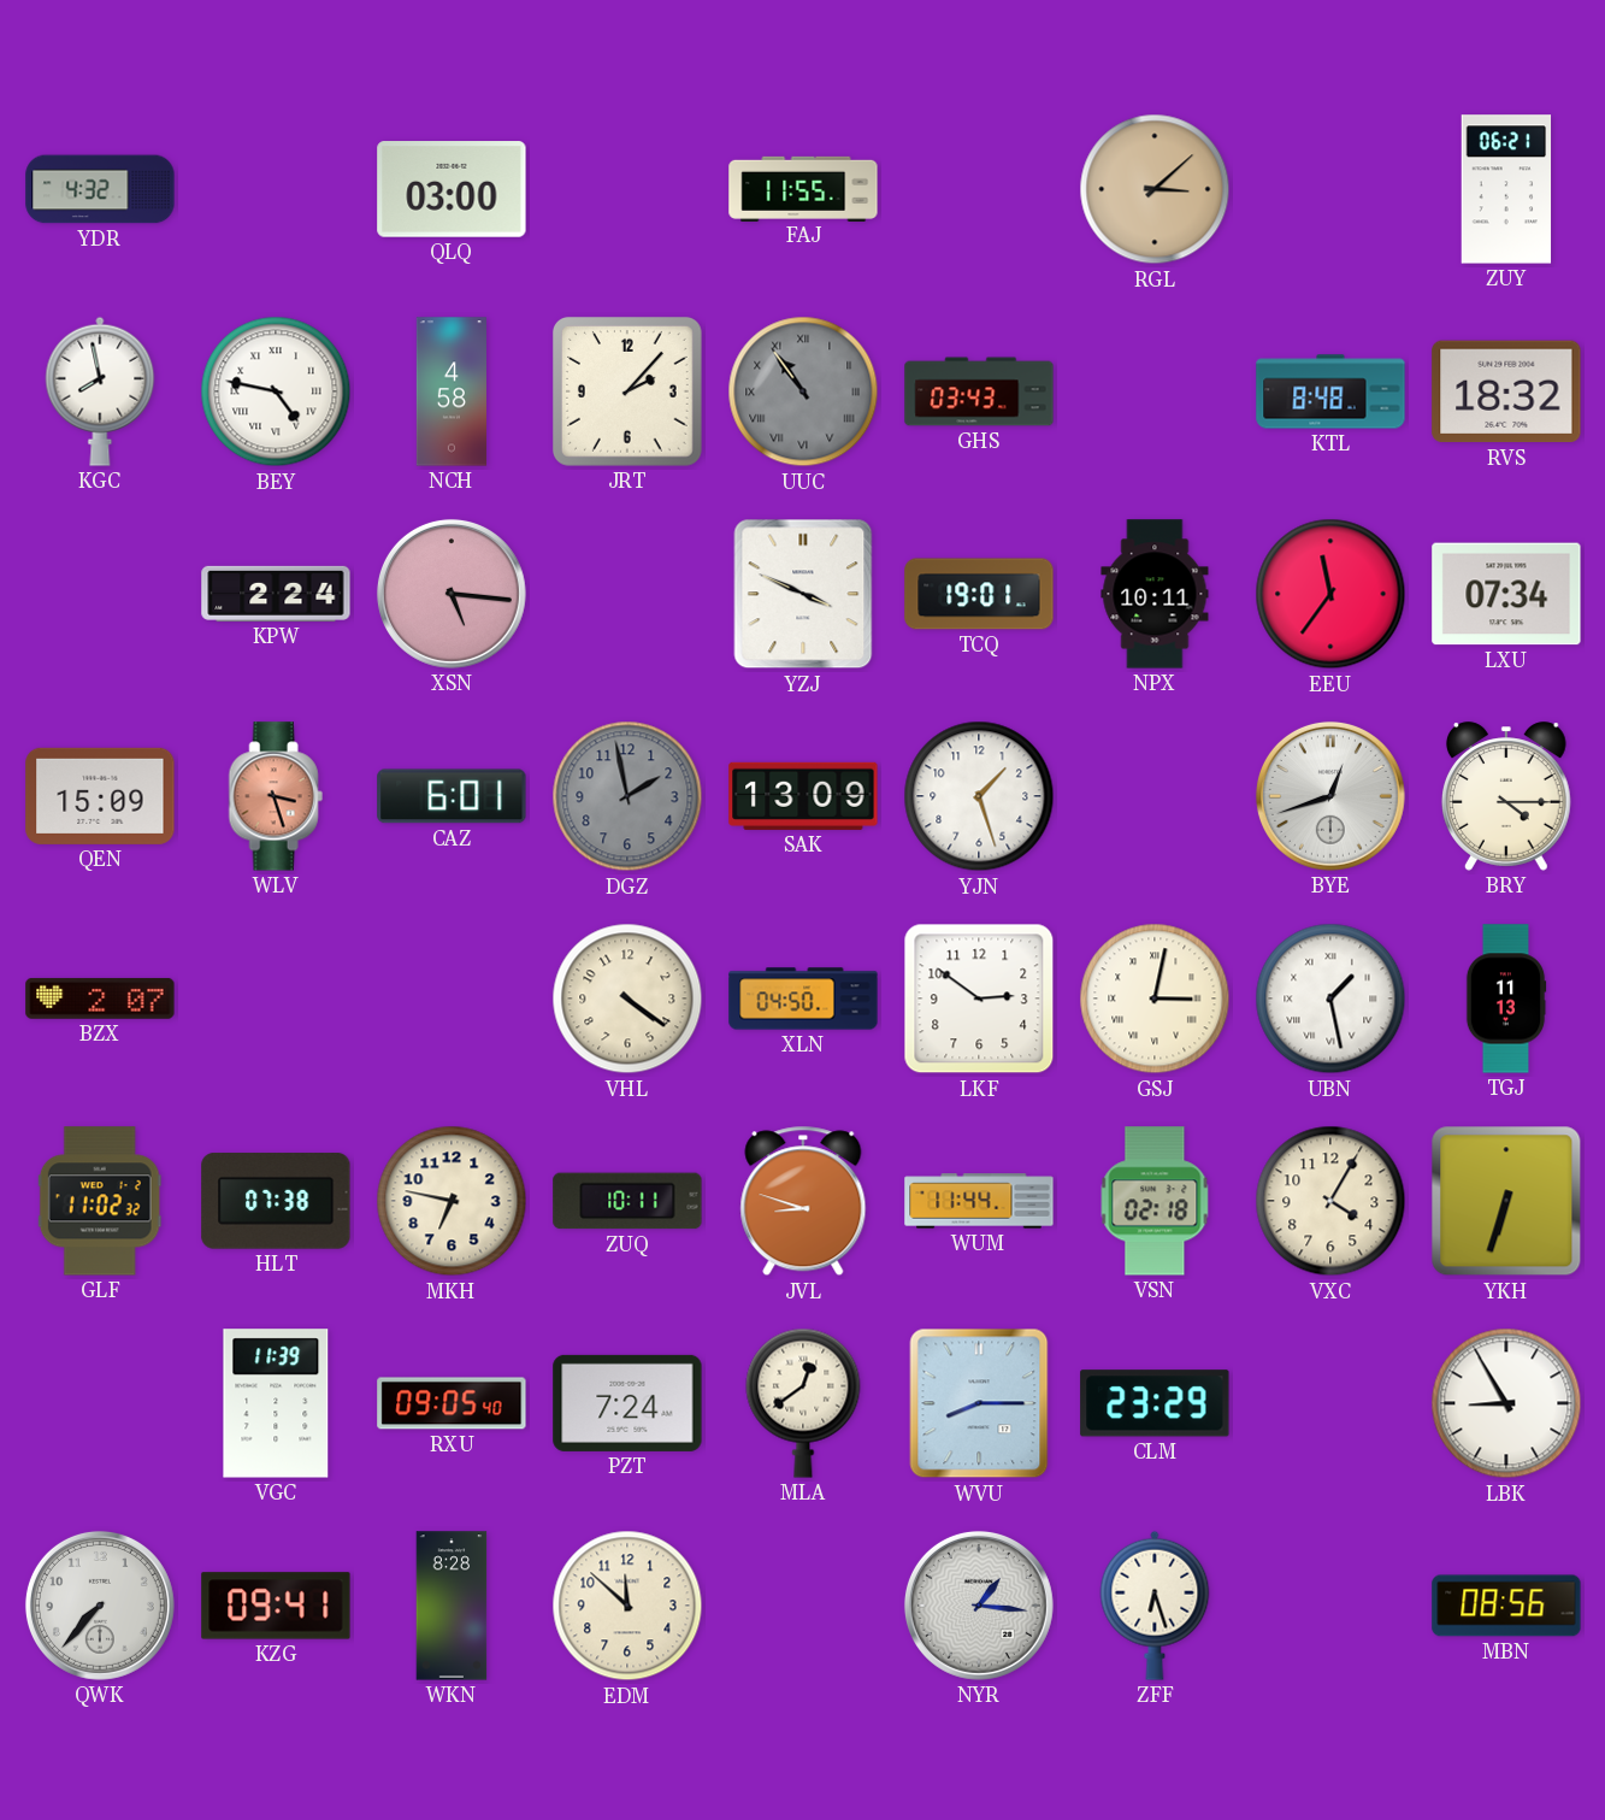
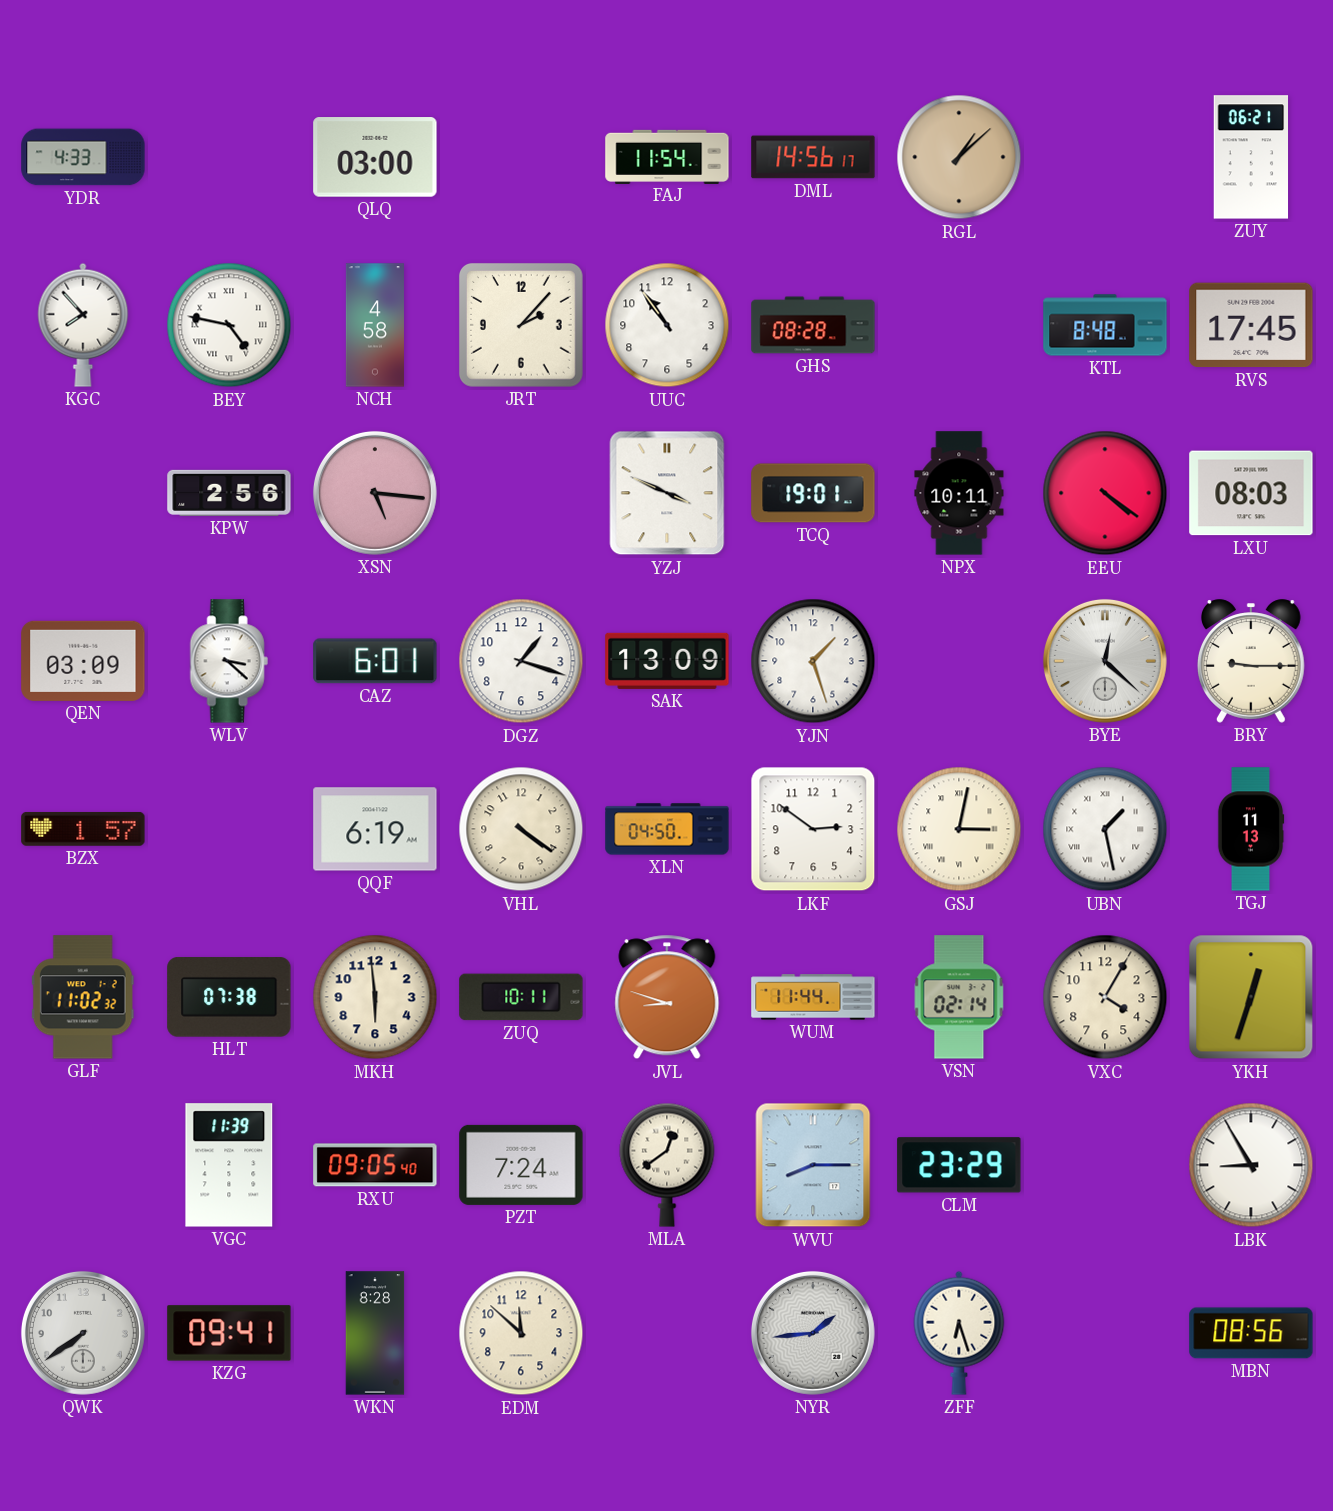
YDR: 4:32 -> 4:33 (83, 157)
FAJ: 11:55 -> 11:54 (667, 156)
DML: none -> 14:56 (813, 157)
RGL: 3:08 -> 1:08 (959, 157)
KGC: 7:58 -> 7:53 (83, 325)
UUC dial: grey -> white (667, 325)
UUC numerals: Roman -> Arabic (667, 325)
GHS: 03:43 -> 08:28 (813, 325)
RVS: 18:32 -> 17:45 (1251, 325)
KPW: 2:24 -> 2:56 (229, 493)
EEU: 11:36 -> 4:21 (1105, 493)
LXU: 07:34 -> 08:03 (1251, 493)
QEN: 15:09 -> 03:09 (83, 661)
WLV: 3:27 -> 3:22 (229, 661)
WLV dial: salmon -> white (229, 661)
DGZ: 1:58 -> 1:18 (521, 661)
DGZ dial: grey -> white (521, 661)
BYE: 12:42 -> 12:22 (1105, 661)
BRY: 4:15 -> 9:15 (1252, 661)
BZX: 2:07 -> 1:57 (83, 829)
QQF: none -> 6:19 (375, 829)
MKH: 6:47 -> 5:59 (375, 997)
VSN: 02:18 -> 02:14 (959, 997)
YKH: 6:33 -> 12:33 (1251, 997)
QWK: 7:37 -> 7:39 (83, 1333)
NYR: 1:16 -> 1:44 (813, 1333)
